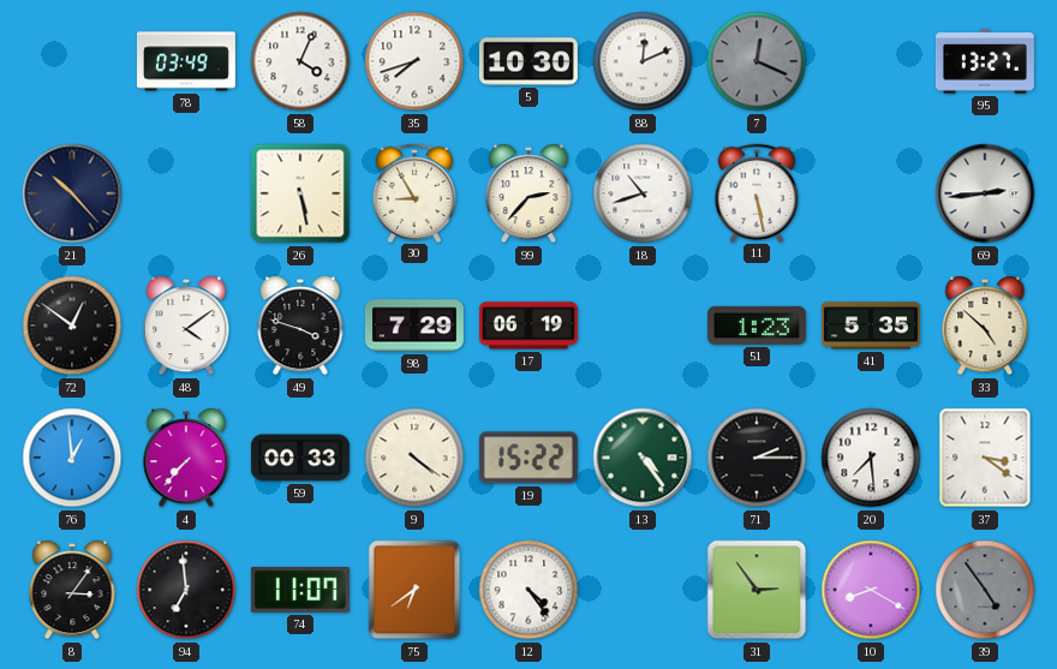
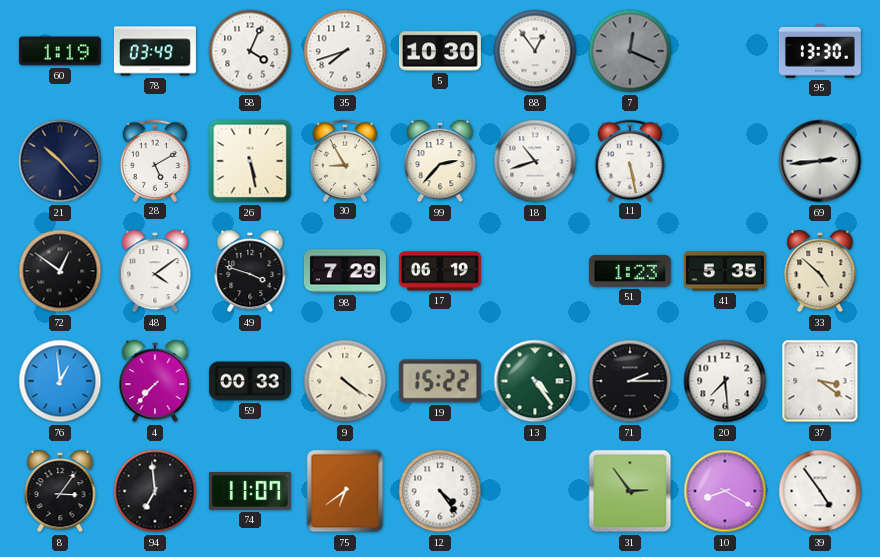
60: none -> 1:19 (60, 51)
88: 12:11 -> 12:54 (535, 51)
95: 13:27 -> 13:30 (820, 51)
28: none -> 5:10 (154, 160)
39 dial: grey -> white (820, 491)
